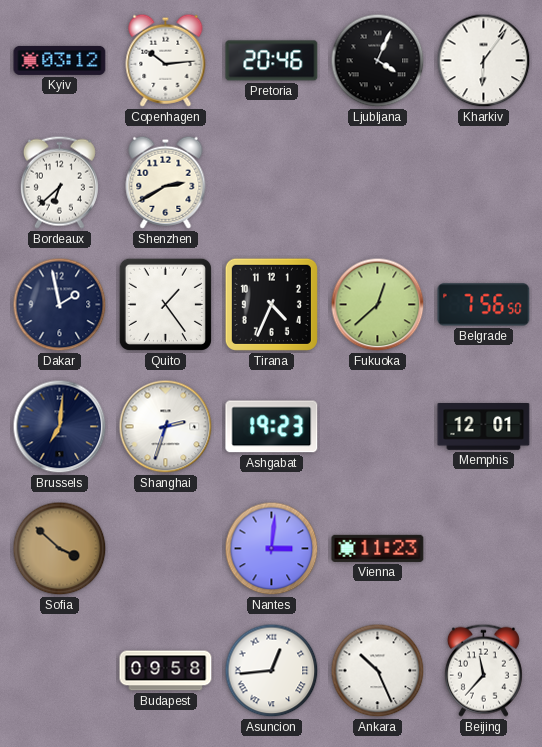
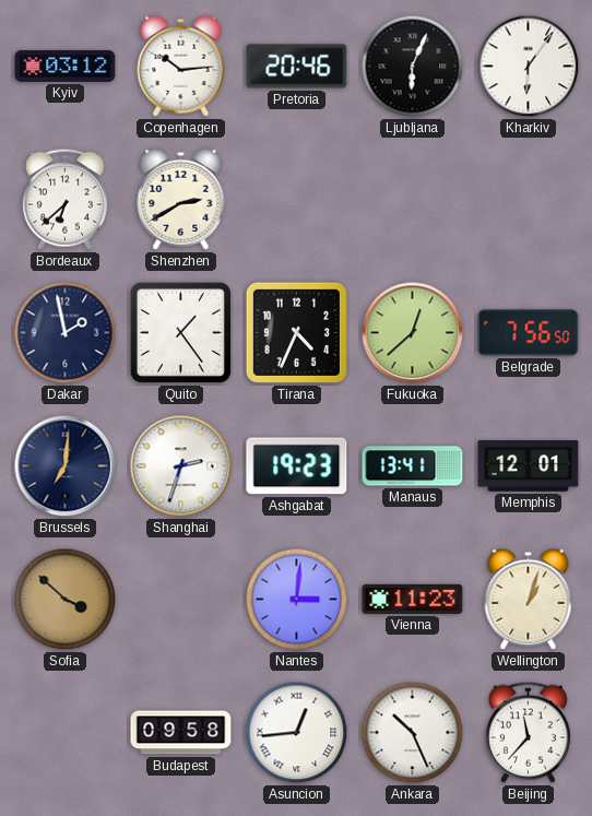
Ljubljana: 4:04 -> 6:04 (413, 67)
Manaus: none -> 13:41 (413, 466)
Wellington: none -> 1:03 (529, 599)
